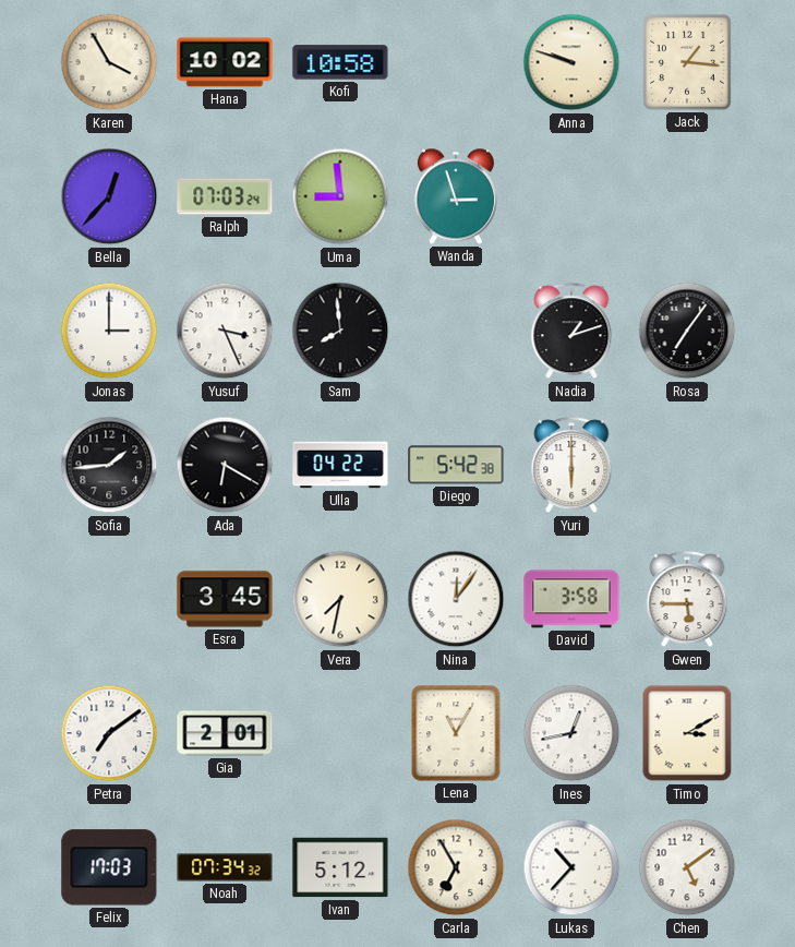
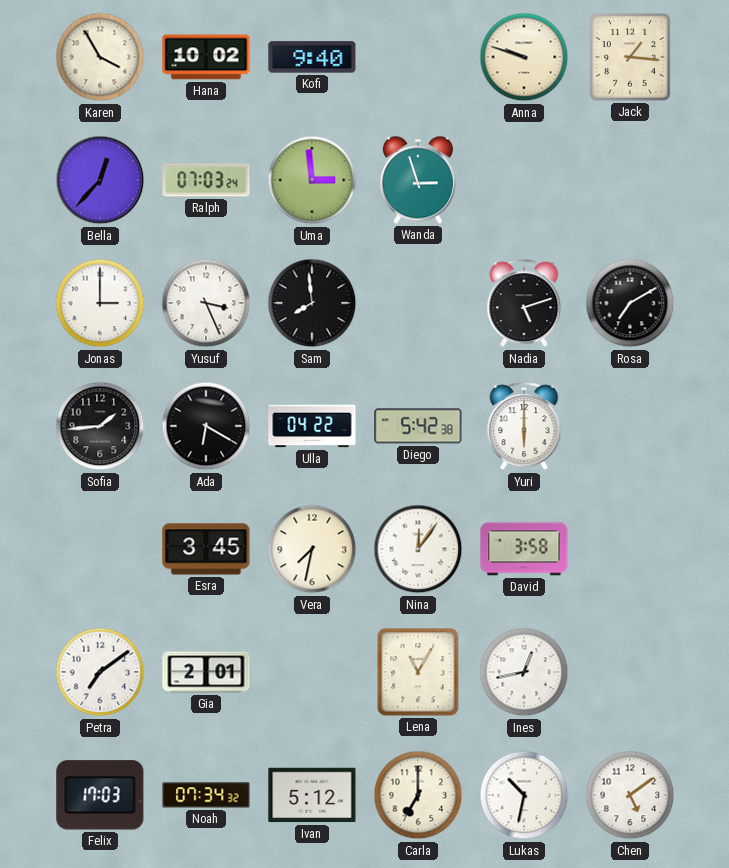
Kofi: 10:58 -> 9:40 (312, 57)
Uma: 8:59 -> 2:59 (312, 180)
Nadia: 1:12 -> 5:12 (524, 304)
Rosa: 7:06 -> 7:10 (630, 303)
Gwen: 5:45 -> none (687, 600)
Timo: 3:10 -> none (687, 733)
Carla: 6:55 -> 7:00 (418, 795)
Lukas: 10:37 -> 10:32 (524, 795)
